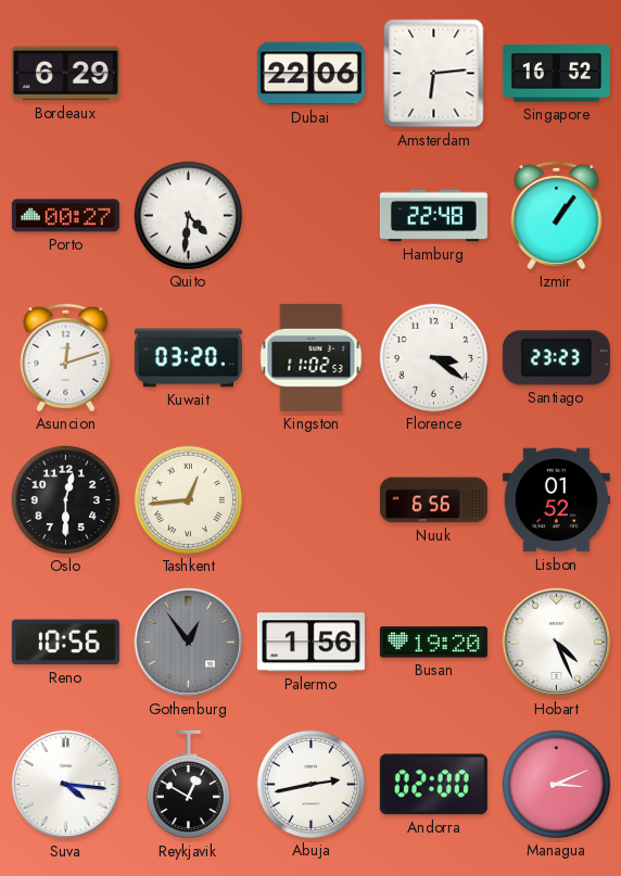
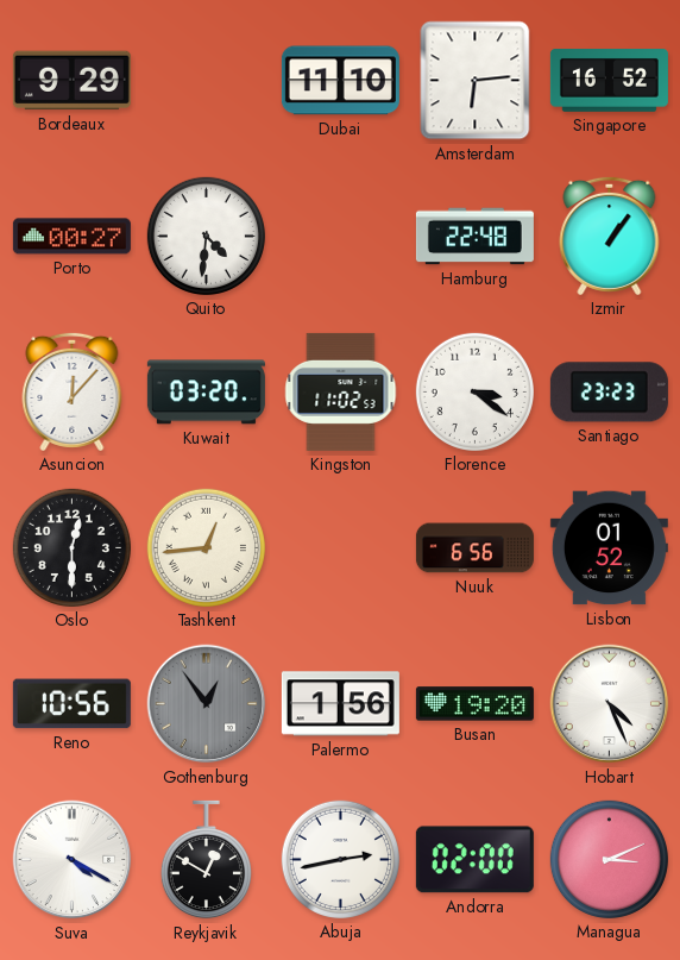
Bordeaux: 6:29 -> 9:29 (71, 81)
Dubai: 22:06 -> 11:10 (340, 81)
Asuncion: 12:12 -> 12:07 (73, 391)
Suva: 4:16 -> 4:20 (73, 860)
